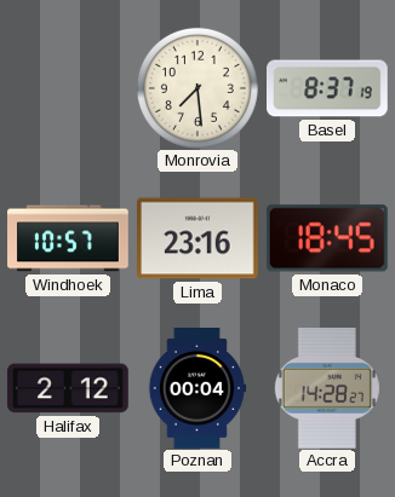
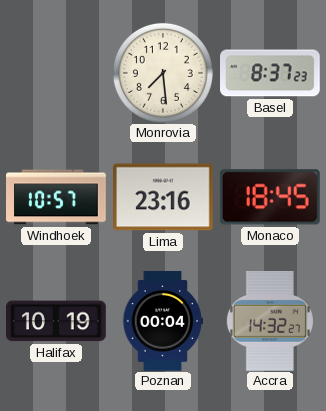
Basel: 8:37:19 -> 8:37:23 (271, 73)
Halifax: 2:12 -> 10:19 (57, 321)
Accra: 14:28 -> 14:32 (270, 321)
